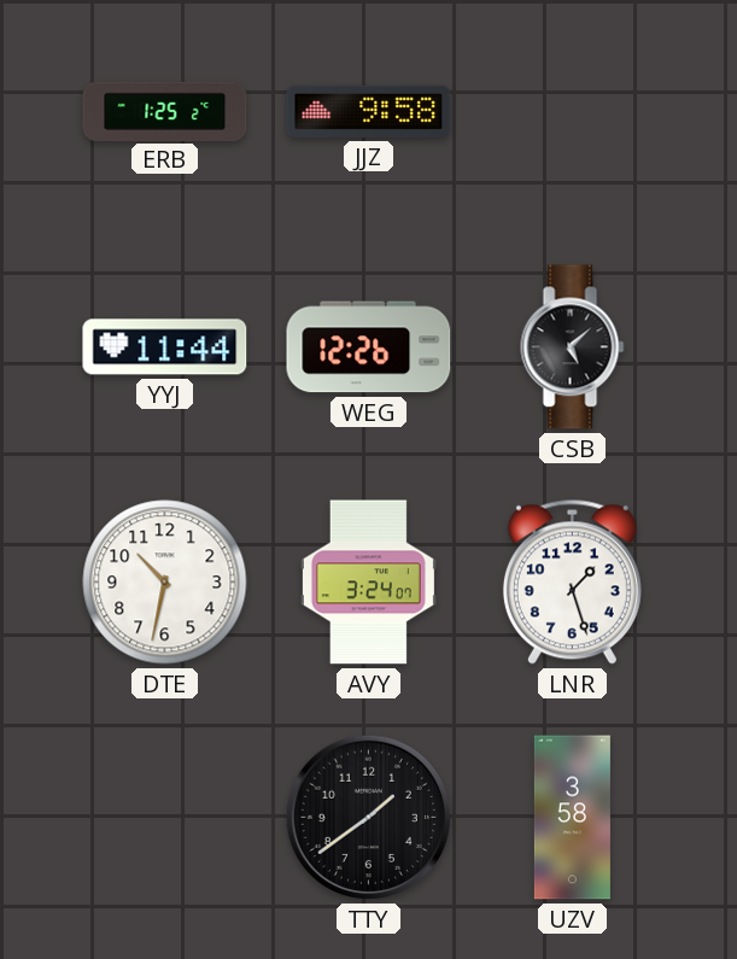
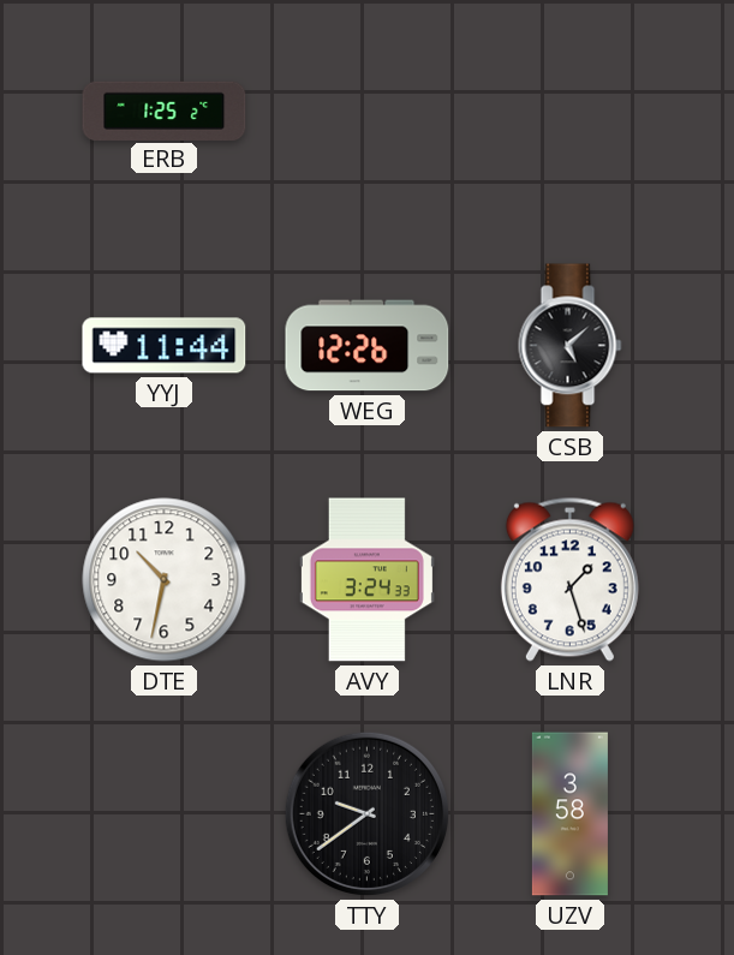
JJZ: 9:58 -> none (369, 111)
AVY: 3:24:07 -> 3:24:33 (366, 580)
TTY: 1:39 -> 9:39 (366, 813)
